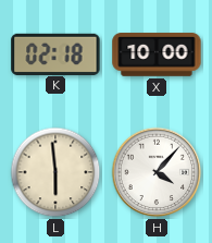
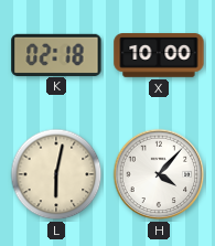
L: 5:59 -> 6:02 (56, 174)
